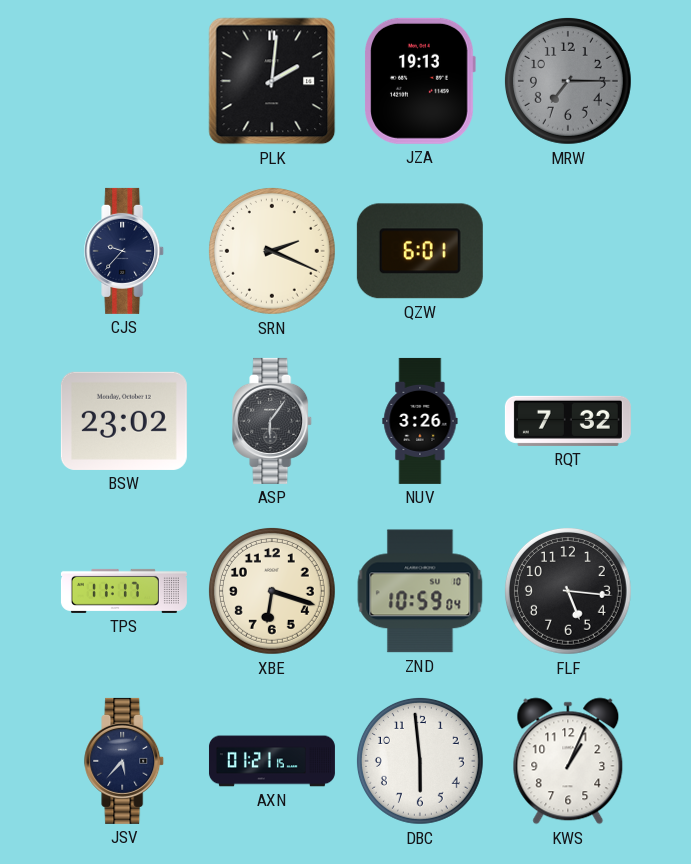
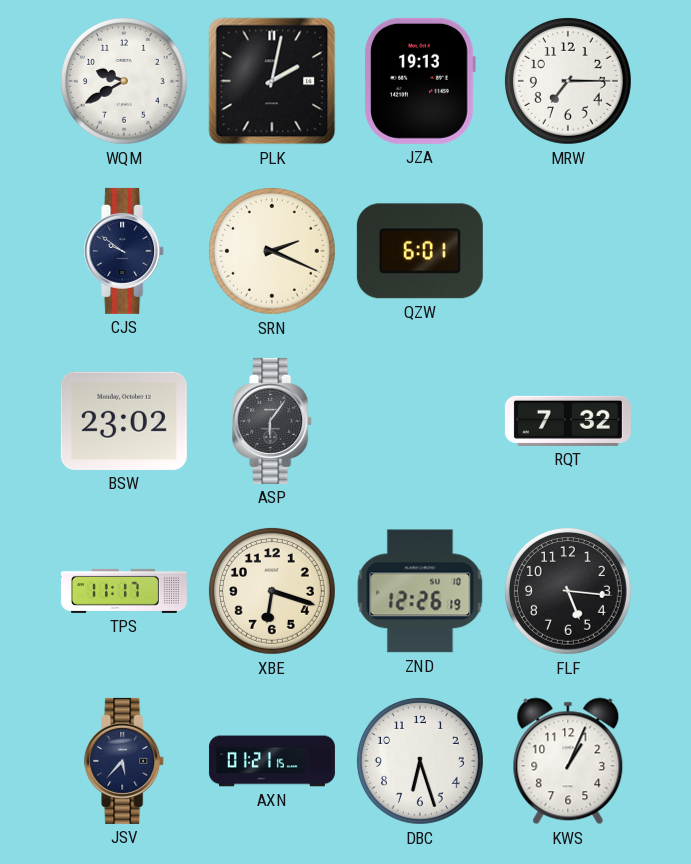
WQM: none -> 9:40 (124, 81)
PLK: 2:01 -> 2:02 (272, 81)
MRW dial: grey -> white (568, 81)
CJS: 9:37 -> 9:51 (125, 251)
NUV: 3:26 -> none (420, 421)
ZND: 10:59 -> 12:26 (420, 591)
DBC: 5:59 -> 6:27 (420, 761)
